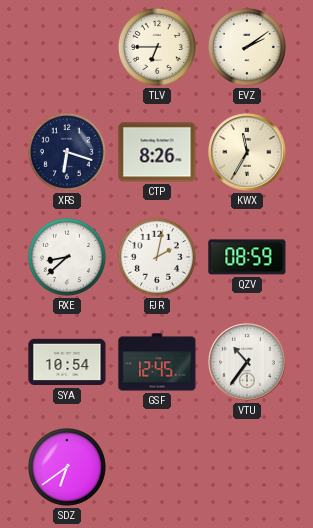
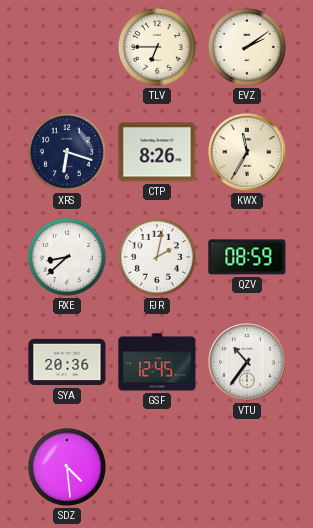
SYA: 10:54 -> 20:36 (67, 362)
SDZ: 6:39 -> 4:29 (67, 467)
